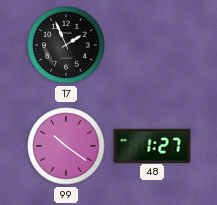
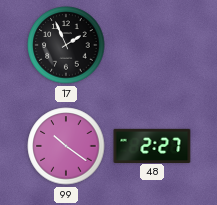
48: 1:27 -> 2:27 (152, 145)
